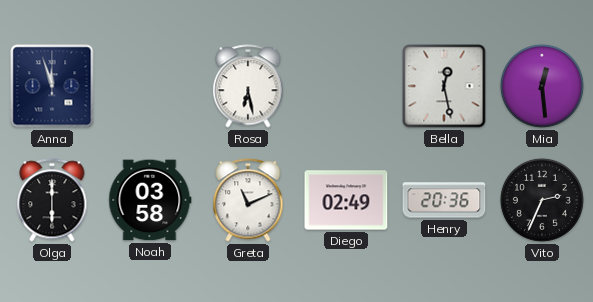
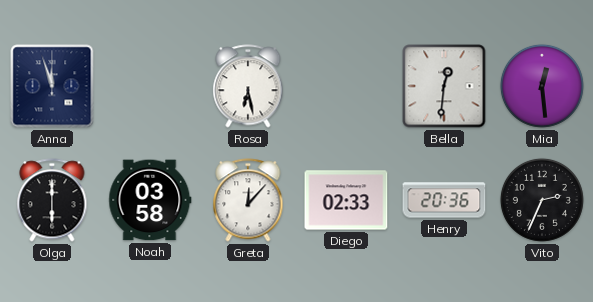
Bella: 12:28 -> 12:31 (444, 86)
Greta: 11:11 -> 12:07 (248, 200)
Diego: 02:49 -> 02:33 (346, 200)
